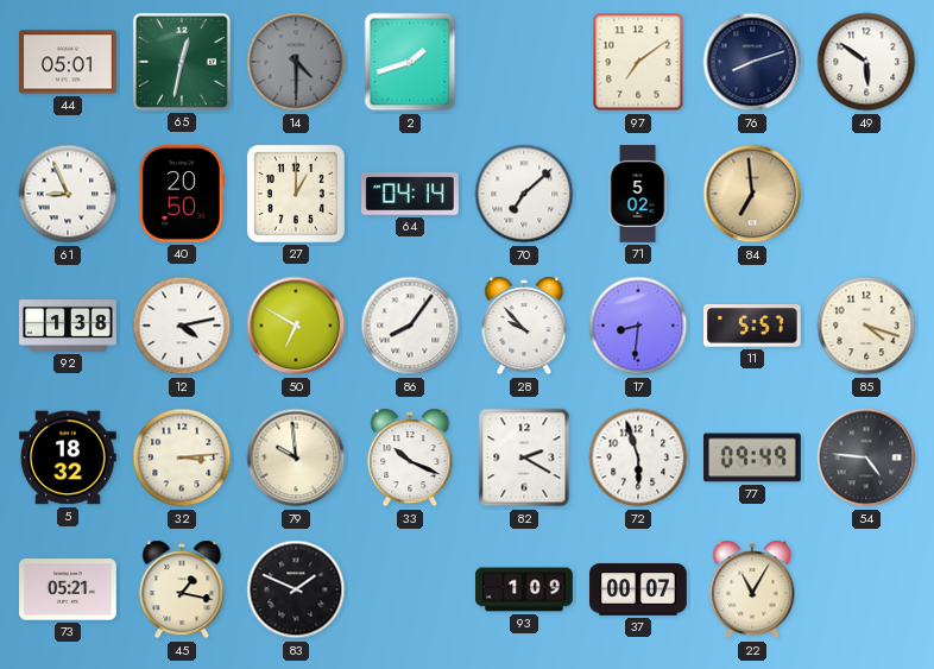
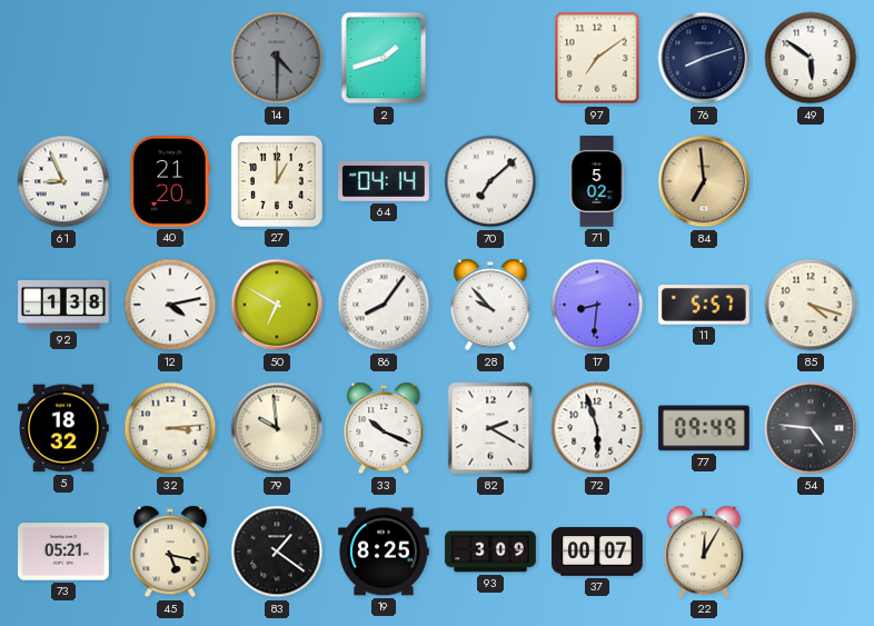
44: 05:01 -> none (68, 62)
65: 12:32 -> none (182, 62)
40: 20:50 -> 21:20 (170, 182)
45: 1:17 -> 5:17 (170, 552)
83: 1:49 -> 1:21 (277, 552)
19: none -> 8:25 (384, 552)
93: 1:09 -> 3:09 (490, 552)
22: 11:05 -> 12:05 (704, 552)
